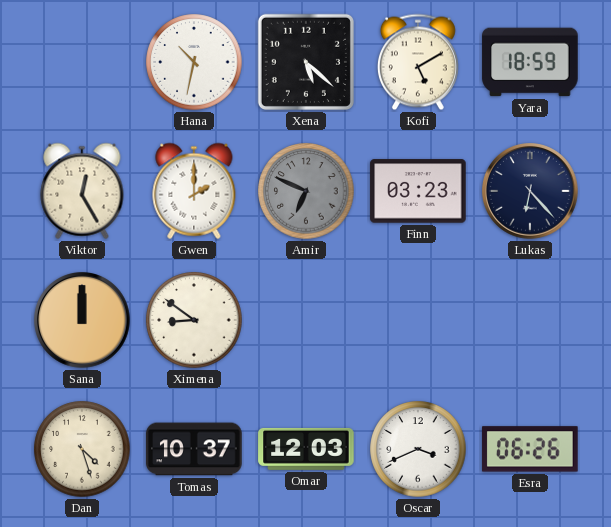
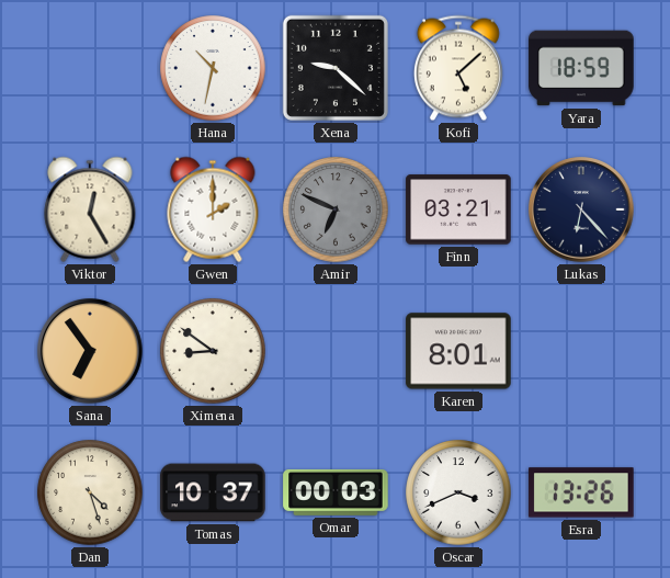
Xena: 5:22 -> 9:22 (336, 68)
Kofi: 5:10 -> 5:08 (458, 68)
Finn: 03:23 -> 03:21 (458, 209)
Sana: 12:00 -> 6:54 (91, 352)
Karen: none -> 8:01 (458, 351)
Omar: 12:03 -> 00:03 (336, 492)
Esra: 06:26 -> 13:26 (581, 492)
